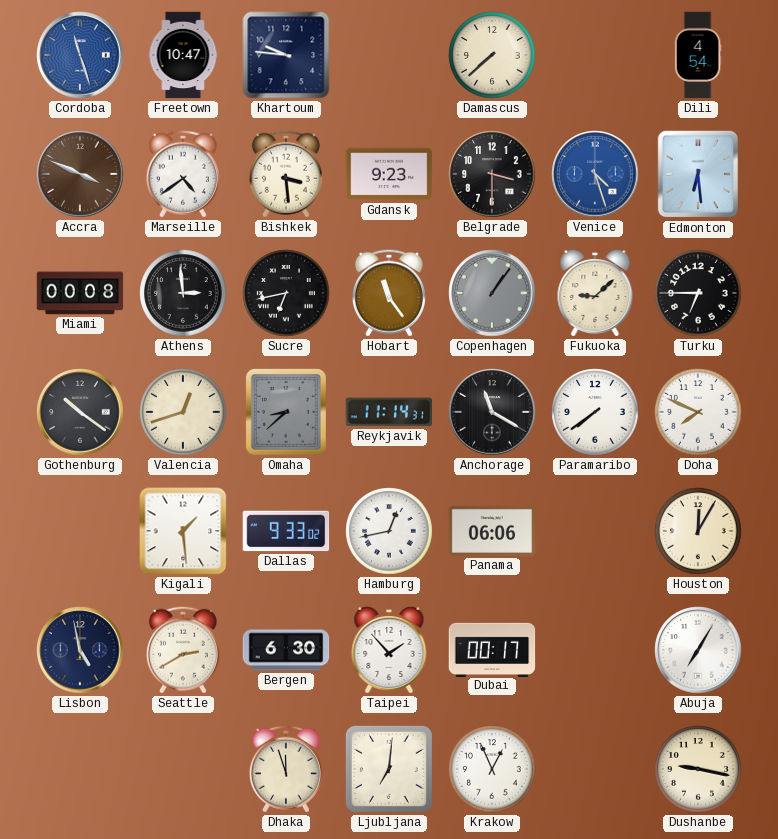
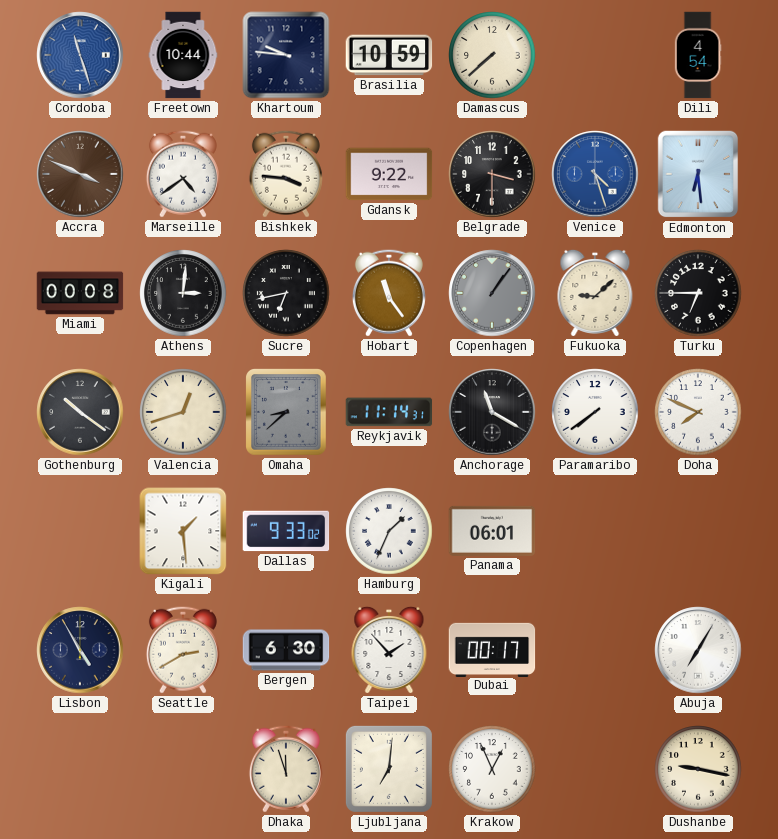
Freetown: 10:47 -> 10:44 (183, 55)
Brasilia: none -> 10:59 (389, 55)
Bishkek: 3:29 -> 3:46 (286, 174)
Gdansk: 9:23 -> 9:22 (389, 174)
Athens: 2:59 -> 3:01 (183, 293)
Hamburg: 12:43 -> 1:34 (389, 531)
Panama: 06:06 -> 06:01 (492, 531)
Houston: 12:05 -> none (698, 531)
Lisbon: 4:58 -> 4:55 (80, 650)
